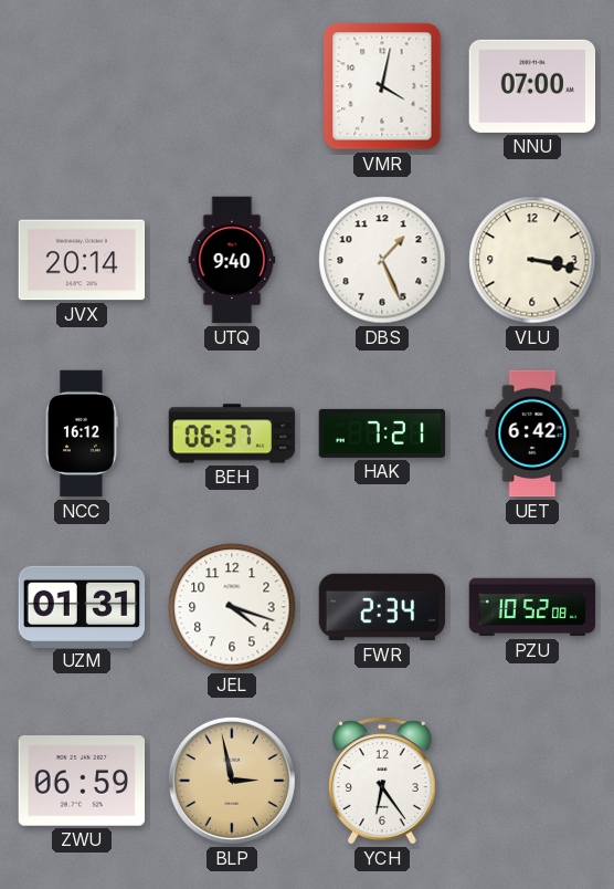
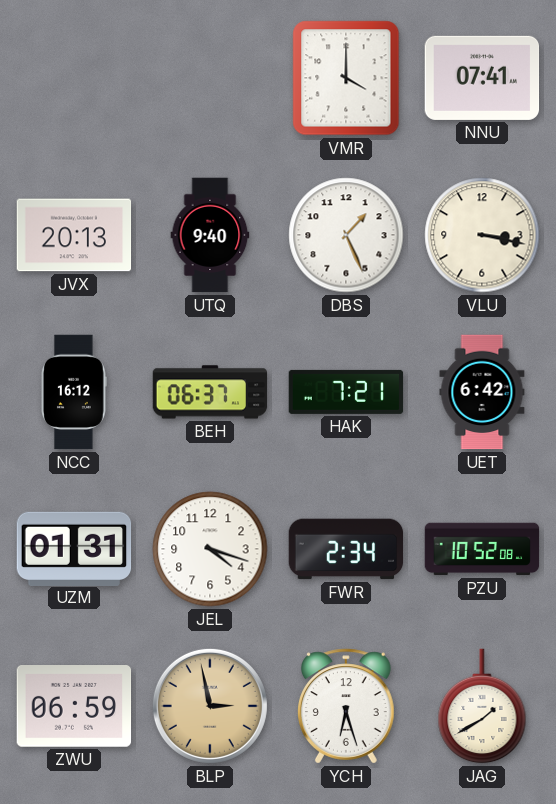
VMR: 4:02 -> 4:00 (346, 78)
NNU: 07:00 -> 07:41 (482, 78)
JVX: 20:14 -> 20:13 (74, 235)
YCH: 6:24 -> 6:27 (347, 706)
JAG: none -> 1:40 (482, 706)
